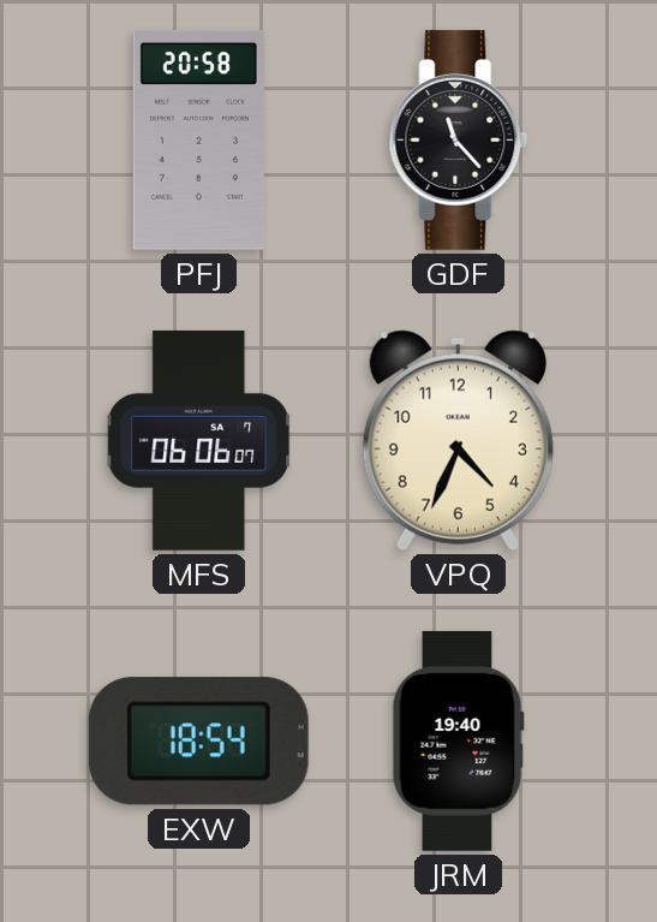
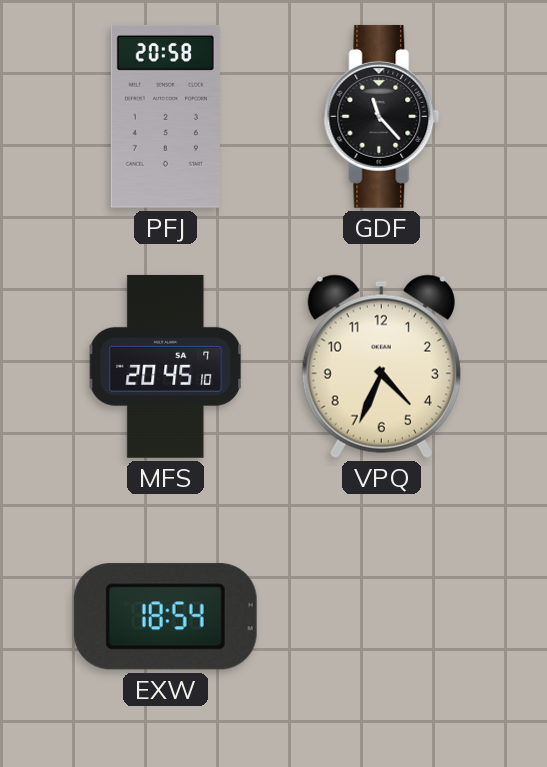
MFS: 06:06 -> 20:45 (166, 366)
JRM: 19:40 -> none (458, 740)
